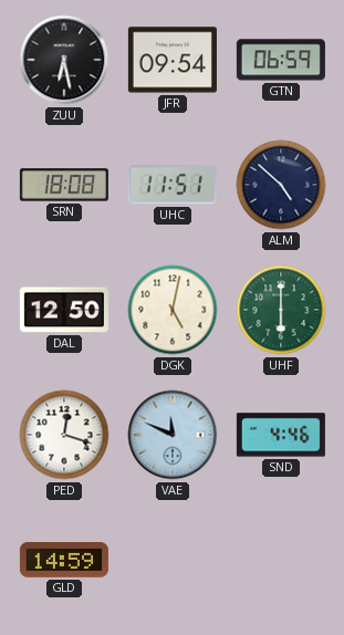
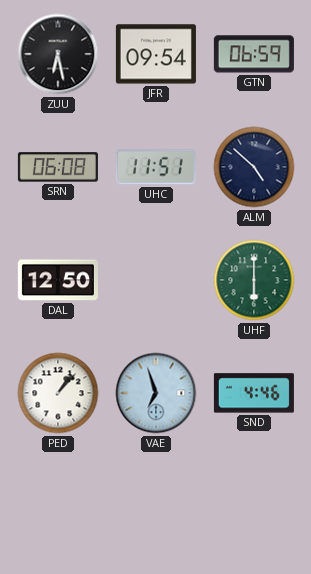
SRN: 18:08 -> 06:08 (58, 167)
DGK: 5:02 -> none (173, 310)
PED: 12:18 -> 1:07 (58, 393)
VAE: 11:49 -> 6:57 (156, 393)
GLD: 14:59 -> none (64, 561)
